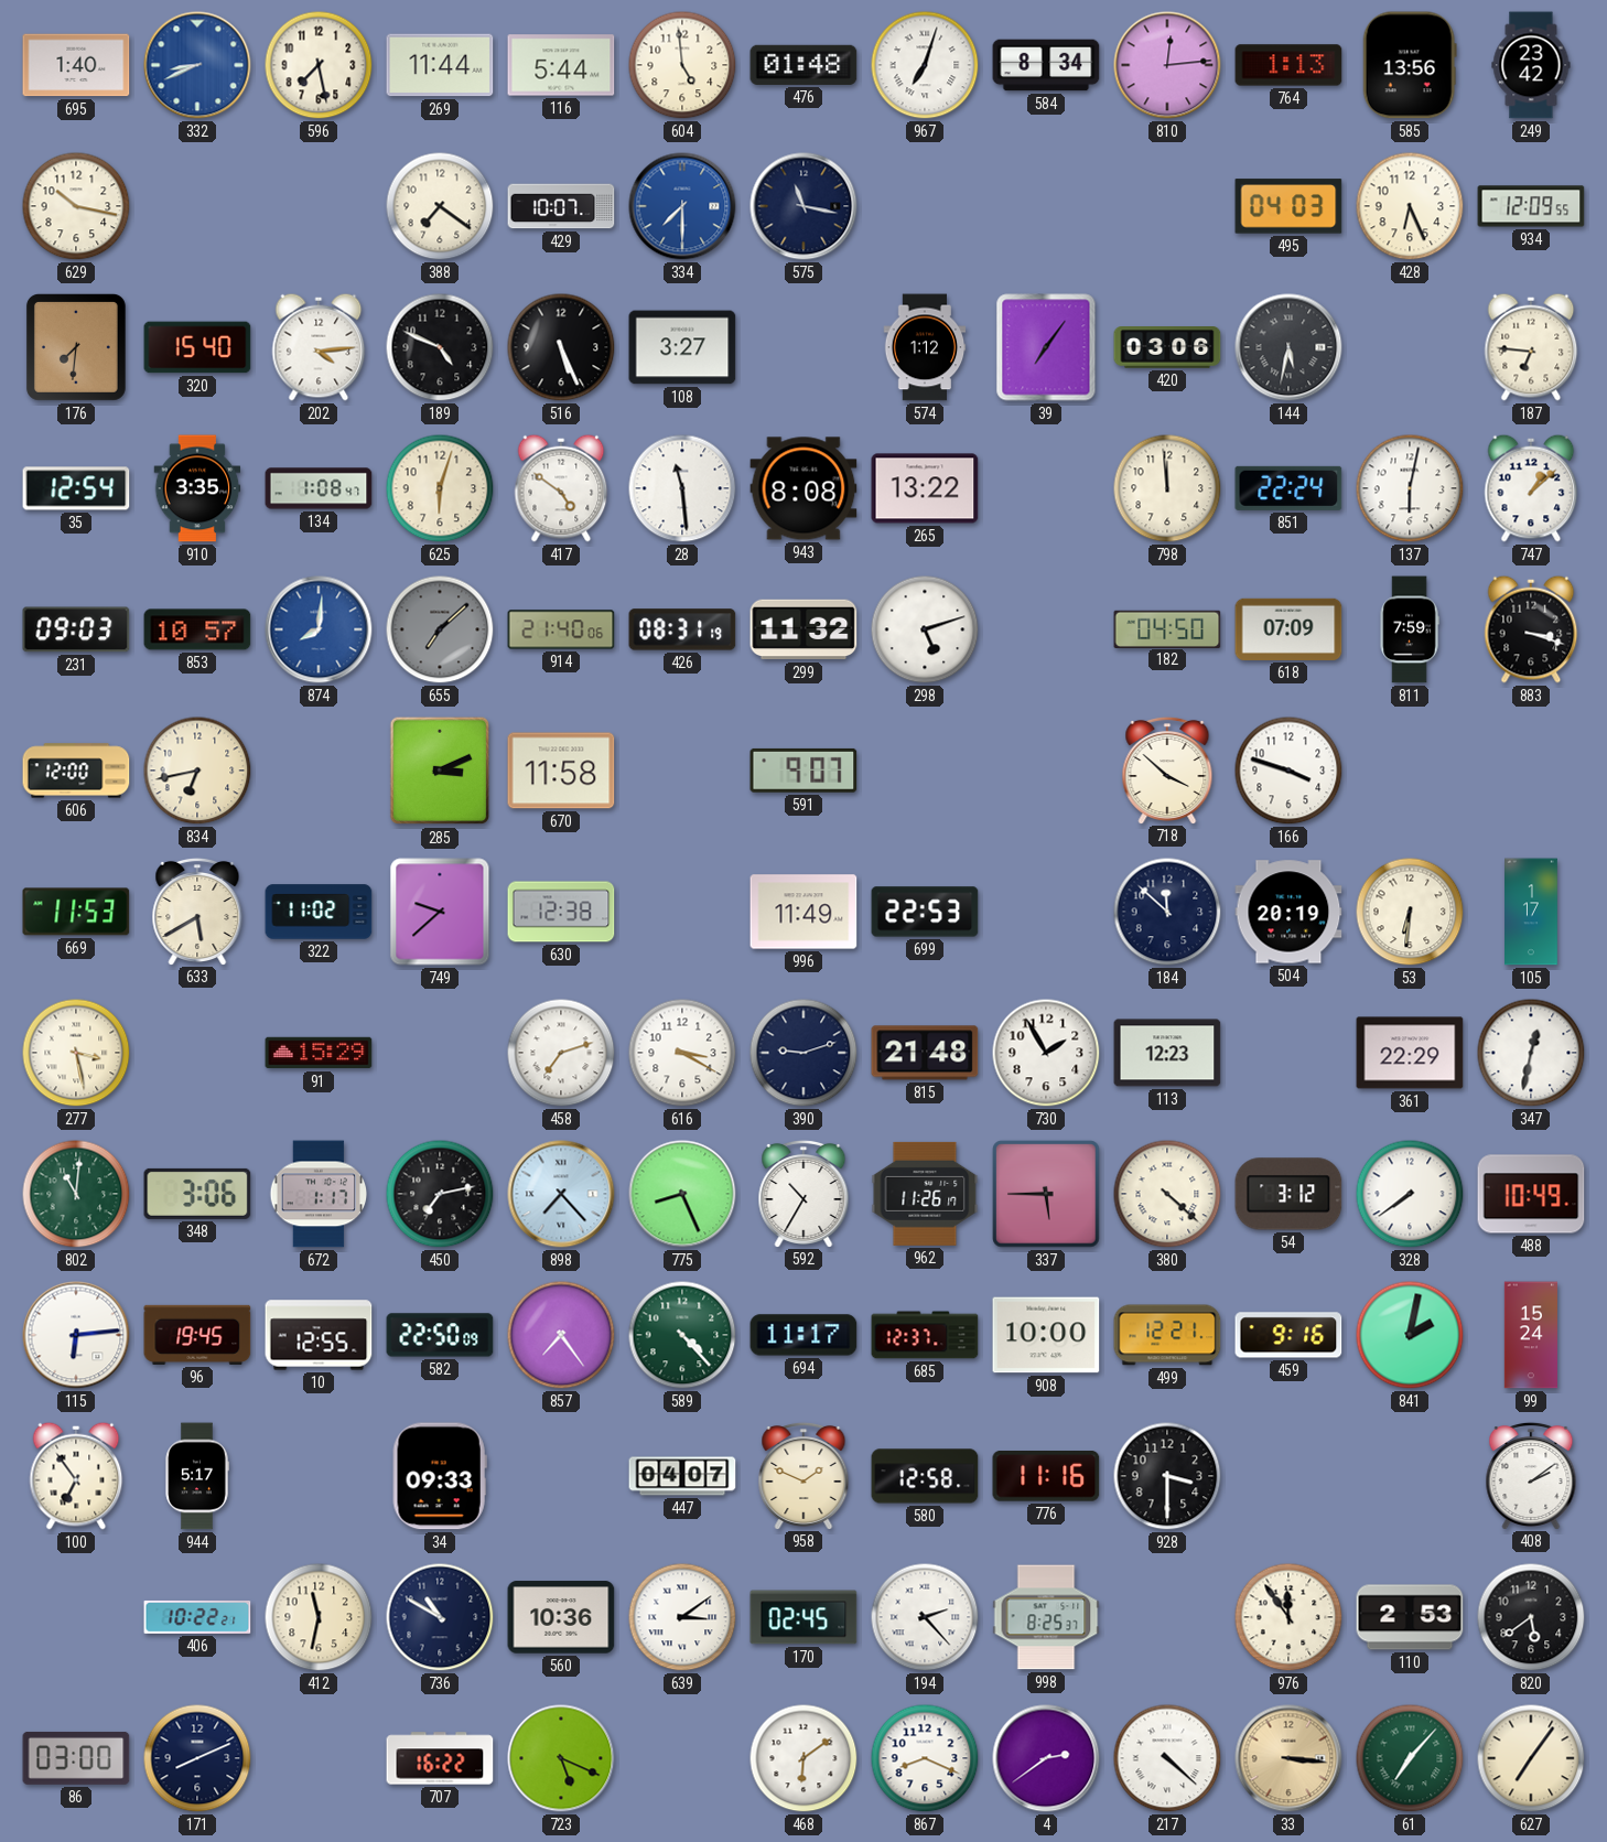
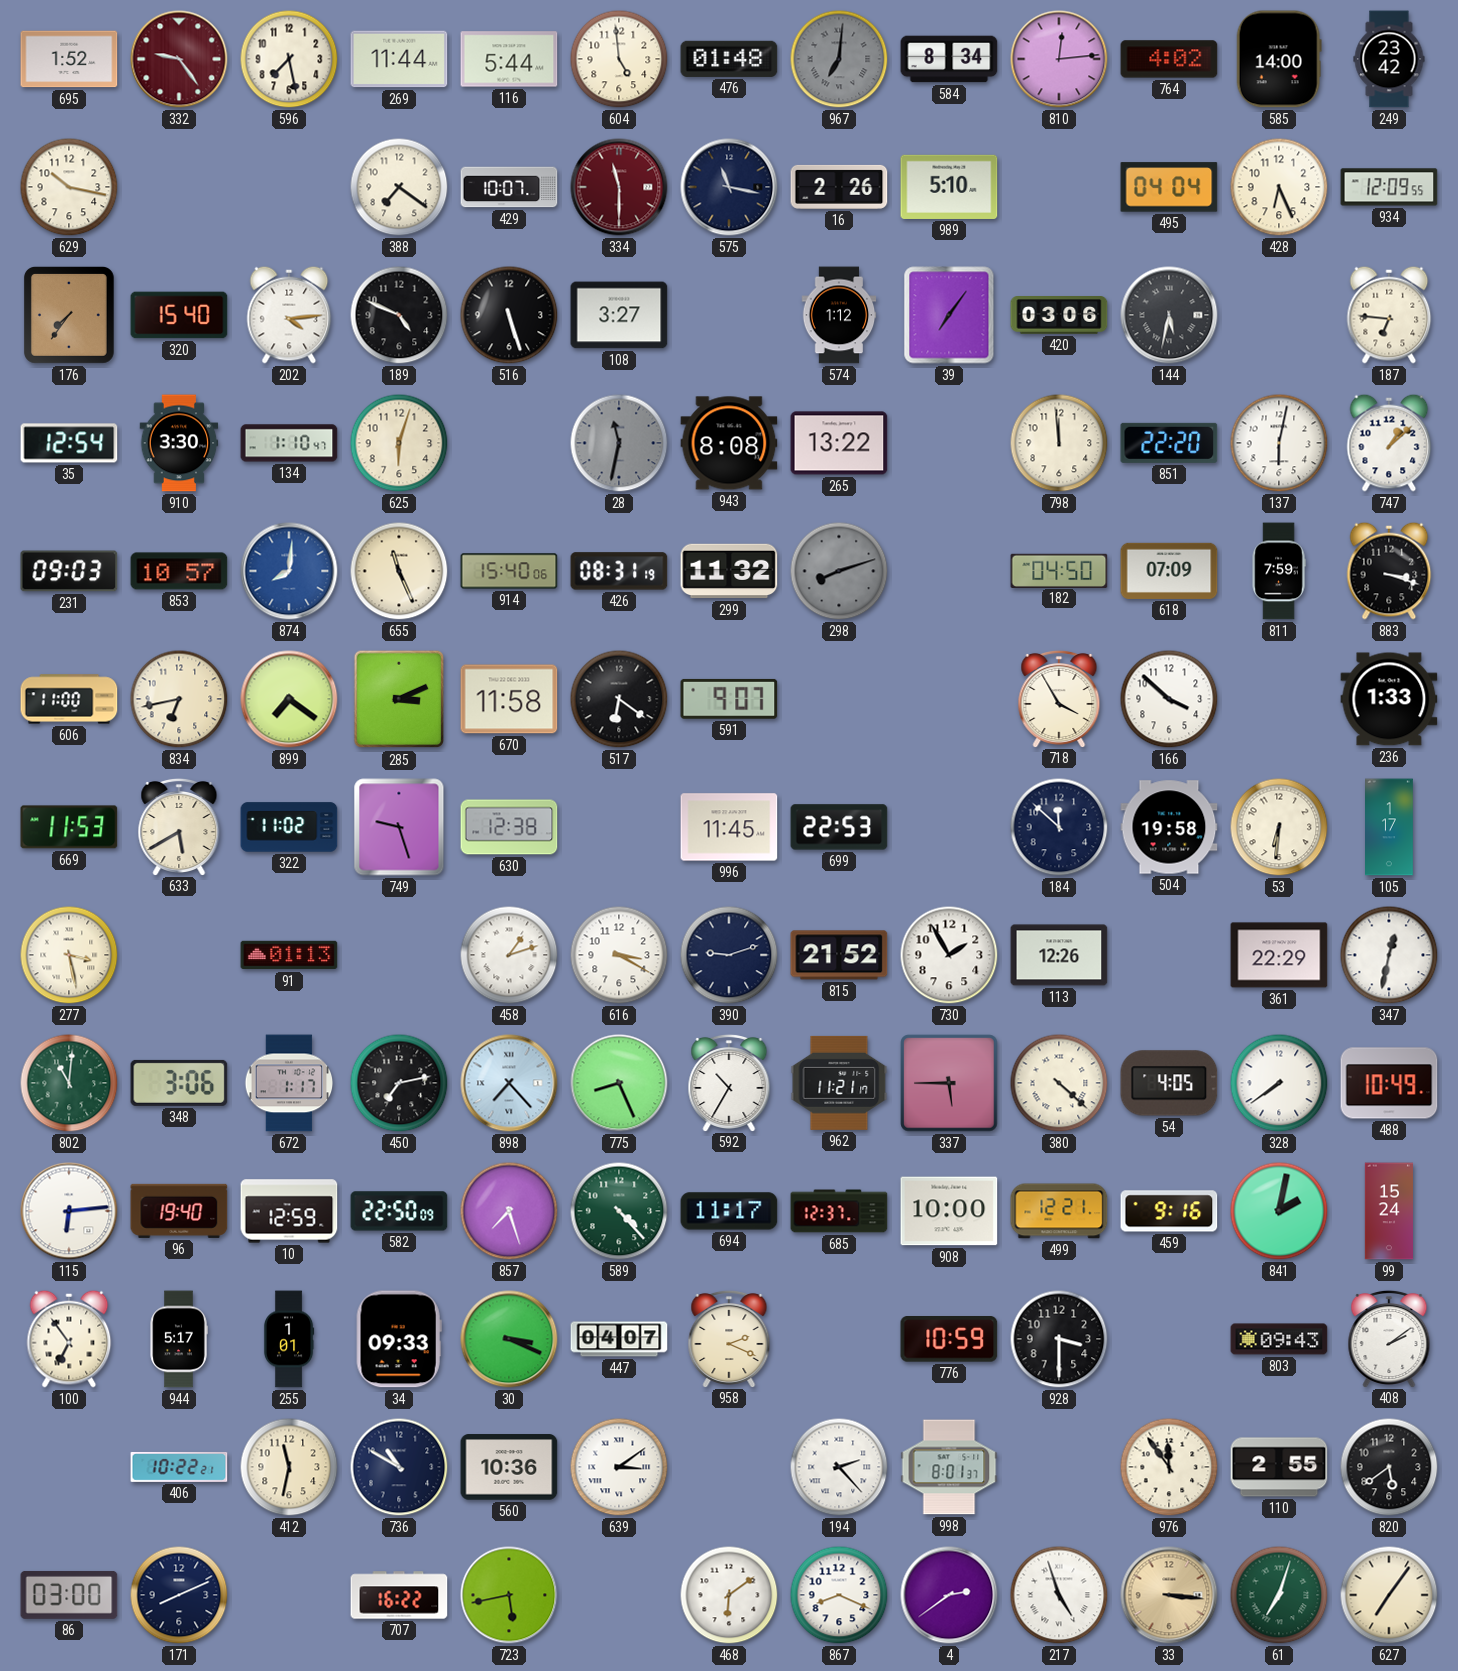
695: 1:40 -> 1:52 (69, 59)
332: 8:41 -> 9:24 (179, 59)
332 dial: blue -> burgundy (179, 59)
967: 7:03 -> 7:01 (839, 59)
967 dial: white -> grey (839, 59)
764: 1:13 -> 4:02 (1169, 59)
585: 13:56 -> 14:00 (1279, 59)
334: 7:30 -> 11:30 (619, 187)
334 dial: blue -> burgundy (619, 187)
16: none -> 2:26 (839, 187)
989: none -> 5:10 (949, 187)
495: 04:03 -> 04:04 (1169, 187)
176: 7:31 -> 7:36 (69, 315)
516: 5:26 -> 5:27 (509, 315)
910: 3:35 -> 3:30 (179, 443)
134: 1:08 -> 1:10 (289, 443)
417: 4:51 -> none (561, 488)
28: 11:29 -> 11:32 (619, 443)
28 dial: white -> grey (619, 443)
851: 22:24 -> 22:20 (1169, 443)
655: 7:08 -> 11:26 (399, 571)
655 dial: grey -> cream (399, 571)
914: 21:40 -> 15:40 (509, 571)
298: 5:12 -> 8:12 (839, 571)
298 dial: white -> grey (839, 571)
606: 12:00 -> 11:00 (69, 699)
899: none -> 7:21 (289, 699)
517: none -> 6:21 (619, 699)
718: 3:52 -> 3:55 (1059, 698)
166: 3:48 -> 3:52 (1169, 699)
236: none -> 1:33 (1389, 699)
749: 9:38 -> 9:27 (399, 827)
996: 11:49 -> 11:45 (729, 827)
504: 20:19 -> 19:58 (1169, 827)
91: 15:29 -> 01:13 (289, 955)
458: 7:12 -> 1:12 (509, 955)
815: 21:48 -> 21:52 (839, 955)
113: 12:23 -> 12:26 (1059, 955)
962: 11:26 -> 11:21 (839, 1083)
54: 3:12 -> 4:05 (1169, 1083)
96: 19:45 -> 19:40 (179, 1211)
10: 12:55 -> 12:59 (289, 1211)
857: 7:24 -> 7:27 (509, 1211)
255: none -> 1:01 (289, 1339)
30: none -> 3:19 (509, 1339)
958: 1:49 -> 2:19 (729, 1338)
580: 12:58 -> none (925, 1476)
776: 11:16 -> 10:59 (949, 1340)
803: none -> 09:43 (1279, 1339)
170: 02:45 -> none (804, 1617)
998: 8:25 -> 8:01 (949, 1467)
110: 2:53 -> 2:55 (1279, 1467)
723: 5:19 -> 5:43 (509, 1595)
217: 4:22 -> 4:57 (1059, 1595)
61: 7:07 -> 7:03 (1279, 1595)
